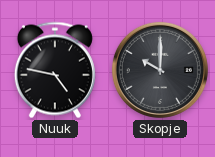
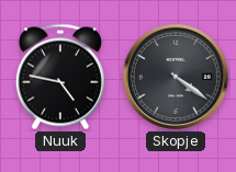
Skopje: 10:00 -> 4:21 (176, 77)
